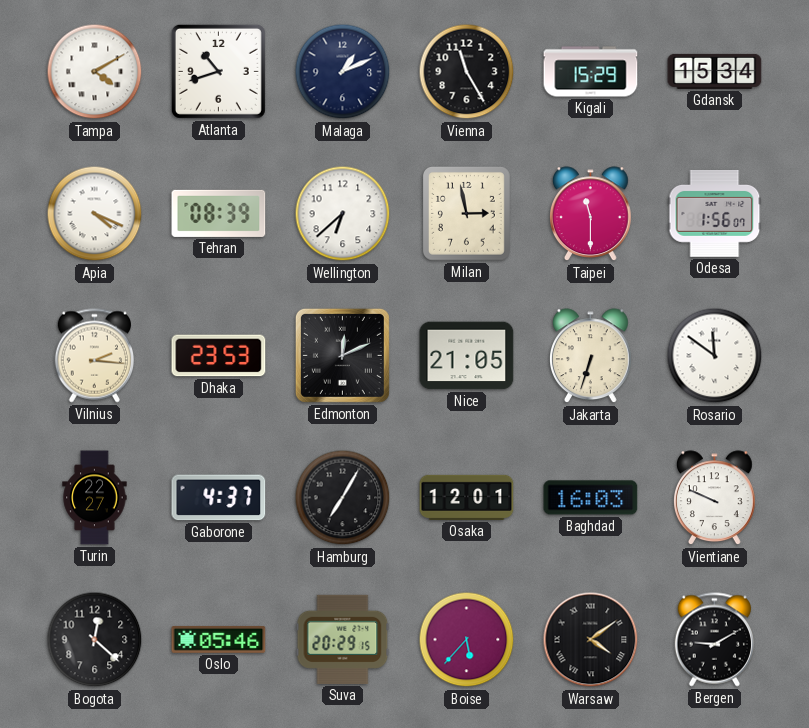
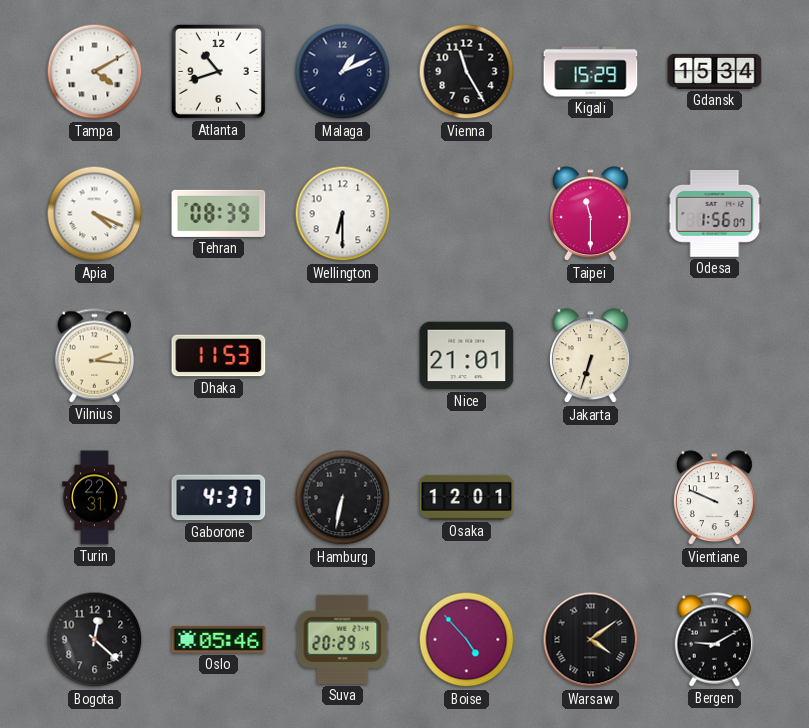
Wellington: 6:38 -> 6:30 (343, 214)
Milan: 2:58 -> none (466, 214)
Dhaka: 23:53 -> 11:53 (219, 356)
Edmonton: 12:11 -> none (342, 355)
Nice: 21:05 -> 21:01 (467, 356)
Rosario: 11:51 -> none (715, 356)
Turin: 22:27 -> 22:31 (95, 498)
Hamburg: 7:05 -> 6:32 (343, 498)
Baghdad: 16:03 -> none (591, 498)
Boise: 5:37 -> 4:53 (467, 640)
